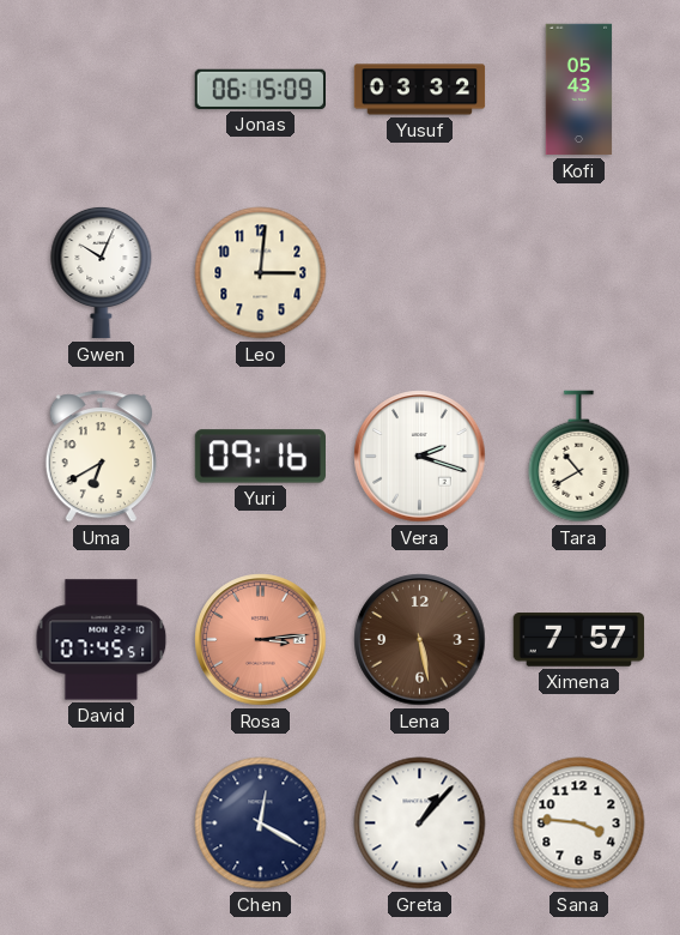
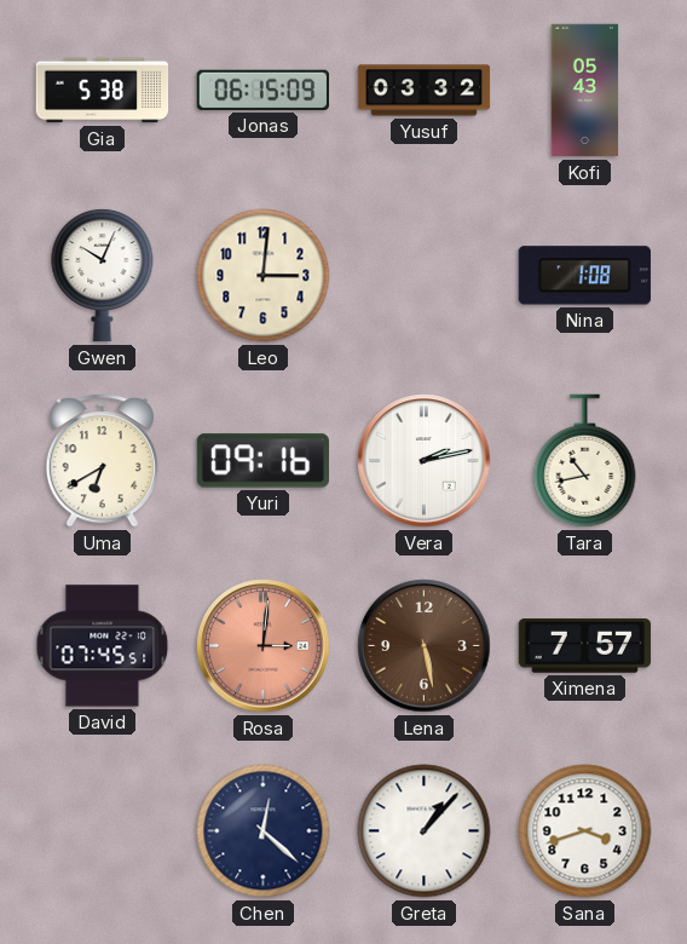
Gia: none -> 5:38 (103, 91)
Nina: none -> 1:08 (584, 276)
Vera: 2:18 -> 2:13 (425, 461)
Tara: 10:40 -> 10:43 (585, 461)
Rosa: 3:14 -> 3:01 (264, 646)
Chen: 12:20 -> 12:22 (264, 831)
Sana: 3:46 -> 3:42 (585, 831)
